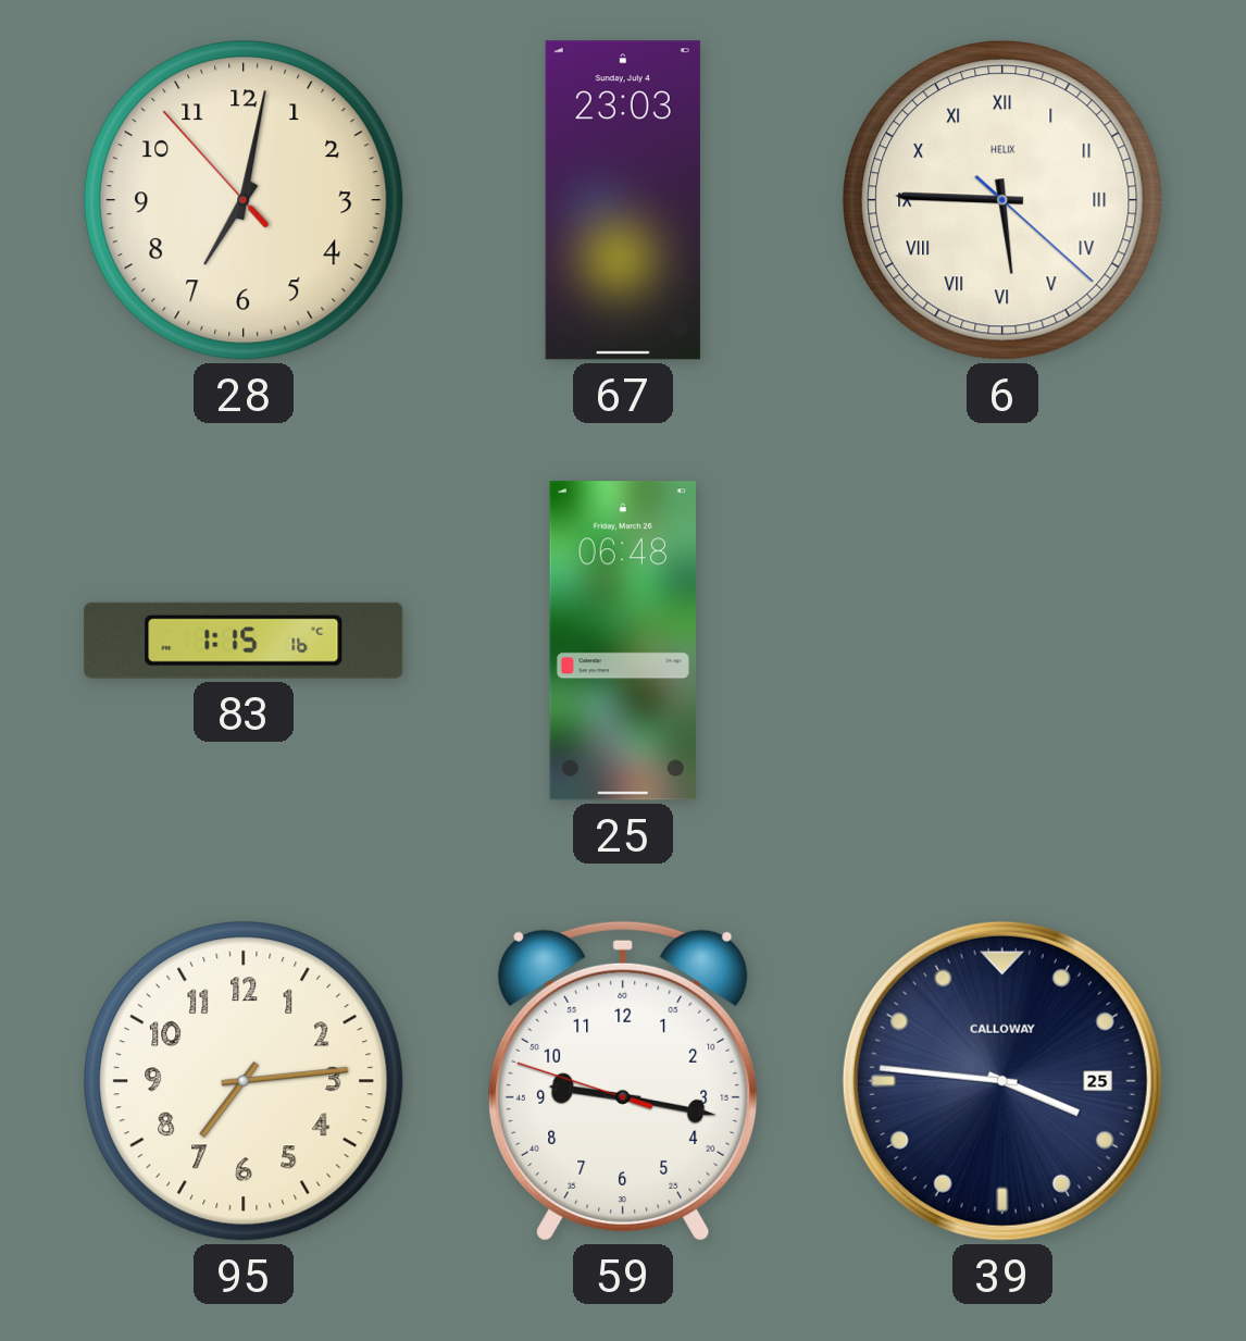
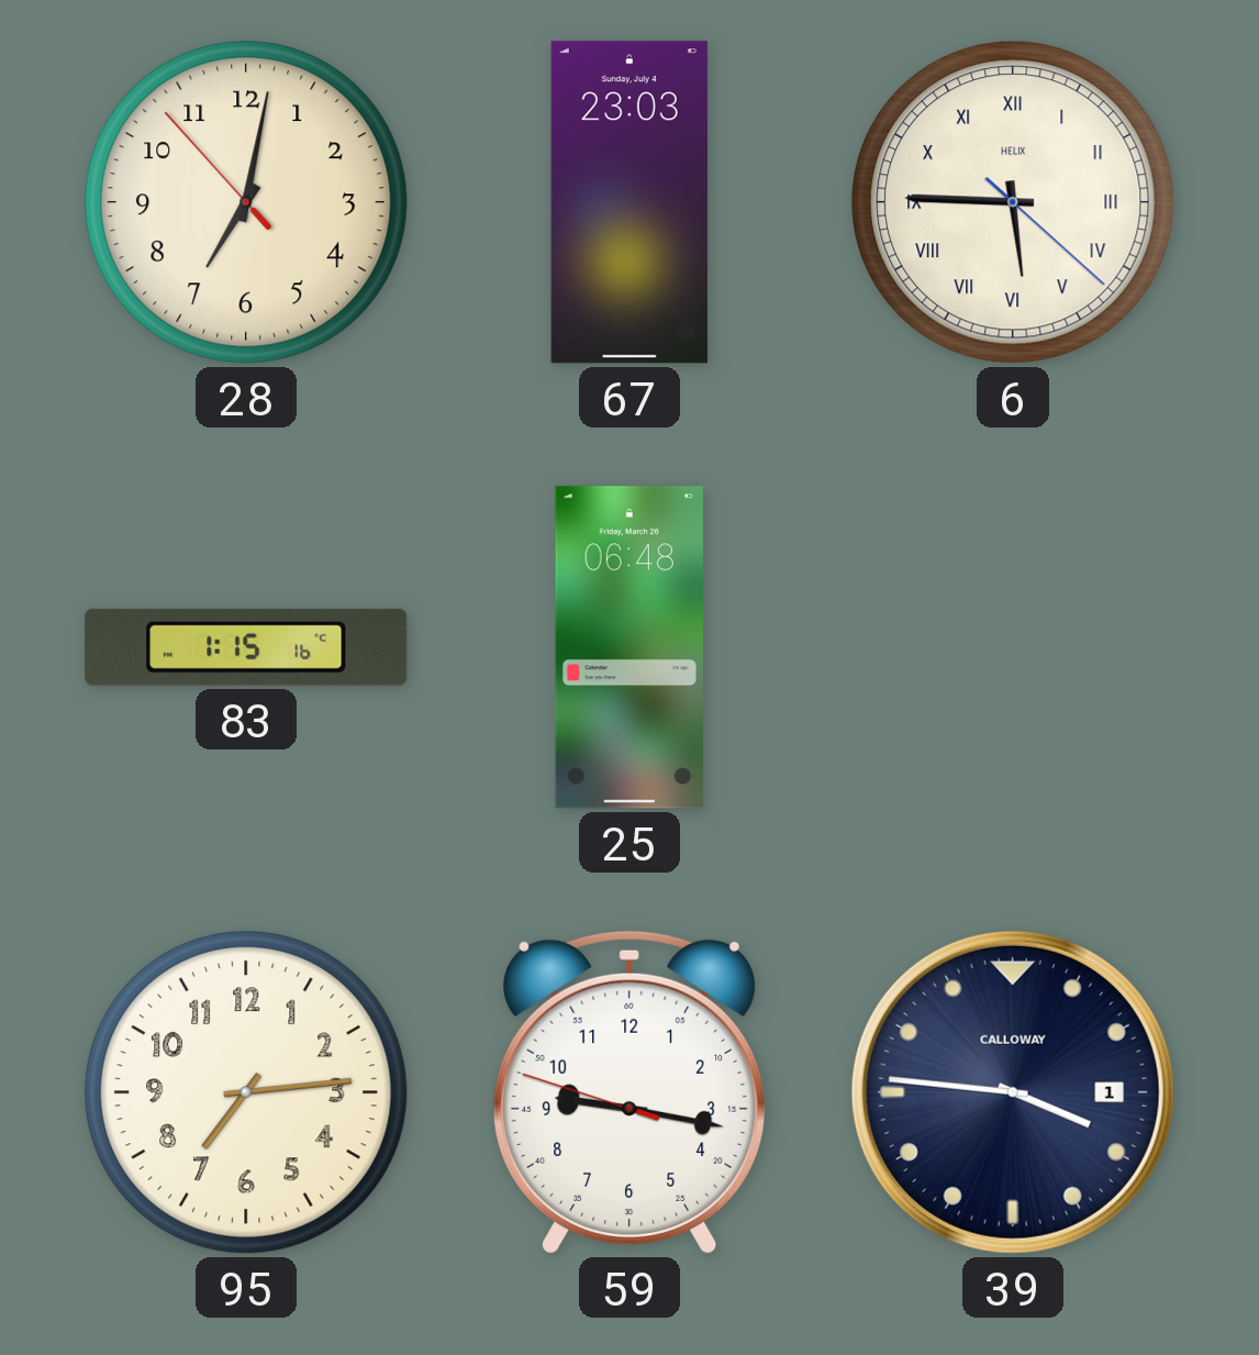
39 date: 25 -> 1 (1013, 1092)
